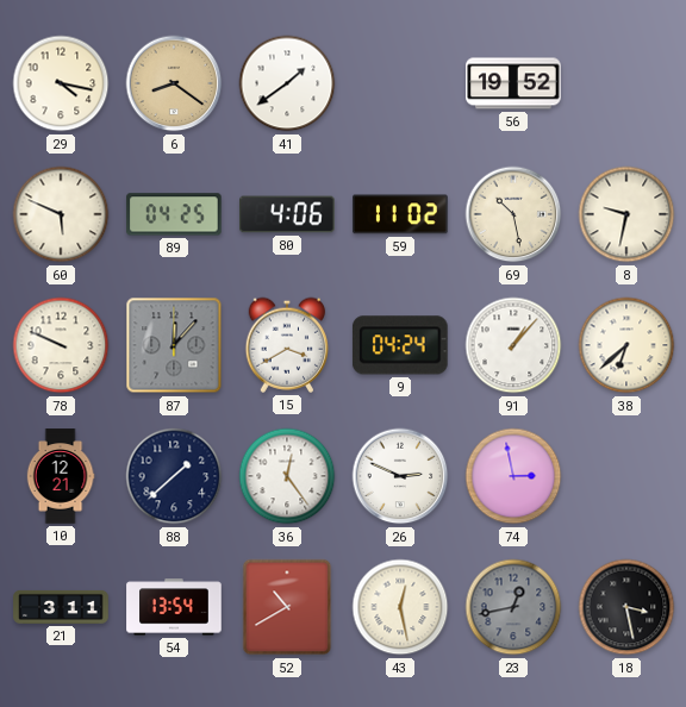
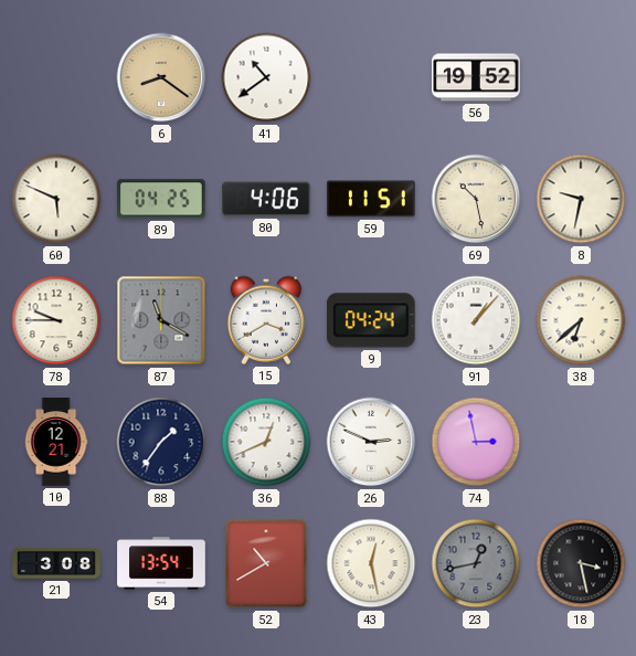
29: 4:17 -> none (61, 83)
41: 1:39 -> 10:39 (266, 77)
59: 11:02 -> 11:51 (371, 199)
78: 9:49 -> 9:45 (56, 320)
87: 12:07 -> 11:20 (161, 320)
88: 1:38 -> 1:36 (161, 442)
36: 12:24 -> 12:41 (266, 442)
21: 3:11 -> 3:08 (56, 563)
